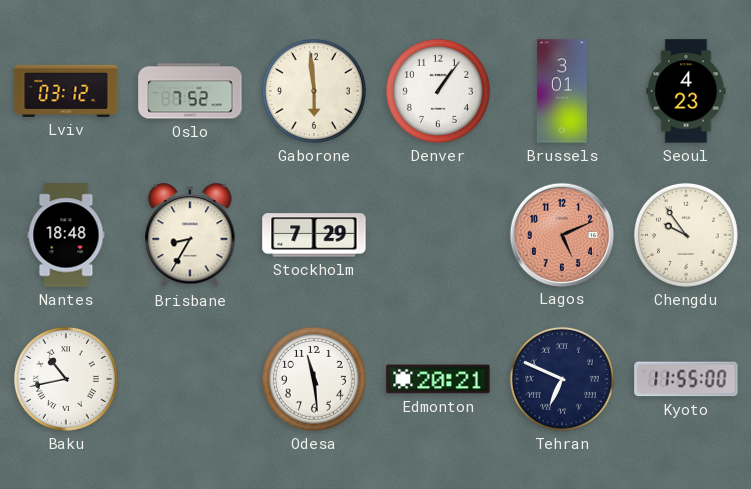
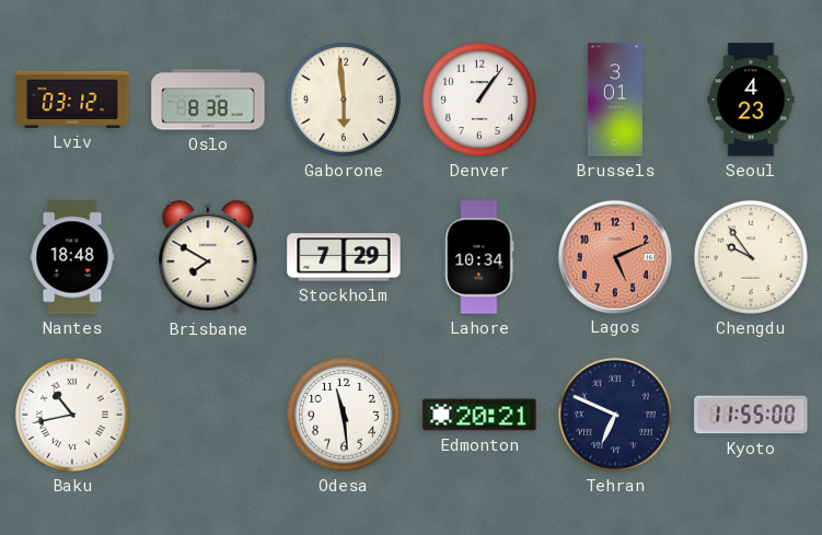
Oslo: 7:52 -> 8:38 (208, 100)
Brisbane: 8:35 -> 7:50 (208, 258)
Lahore: none -> 10:34 (479, 257)
